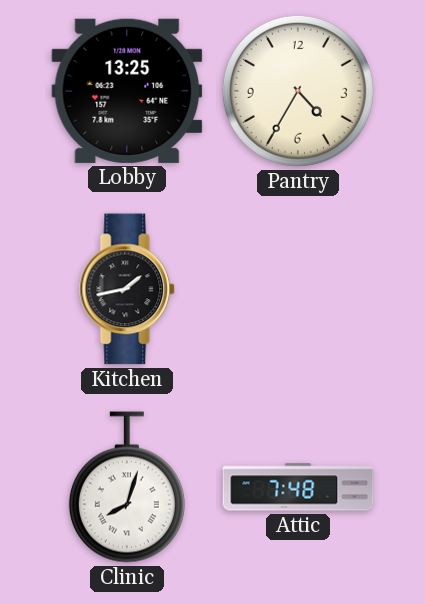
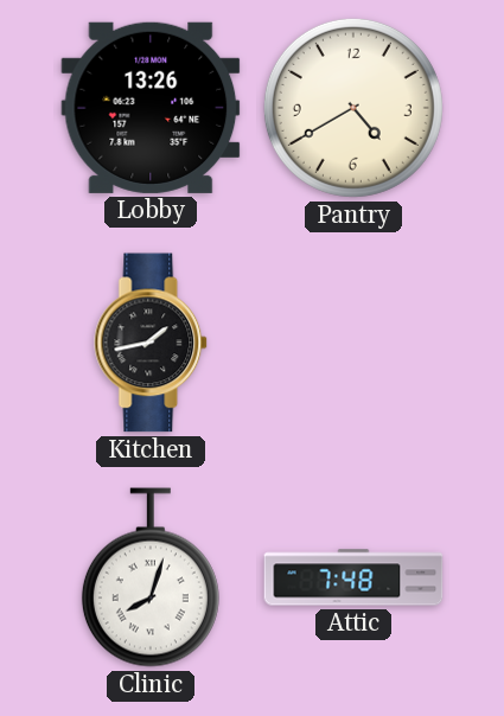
Lobby: 13:25 -> 13:26 (151, 108)
Pantry: 4:35 -> 4:40 (353, 108)
